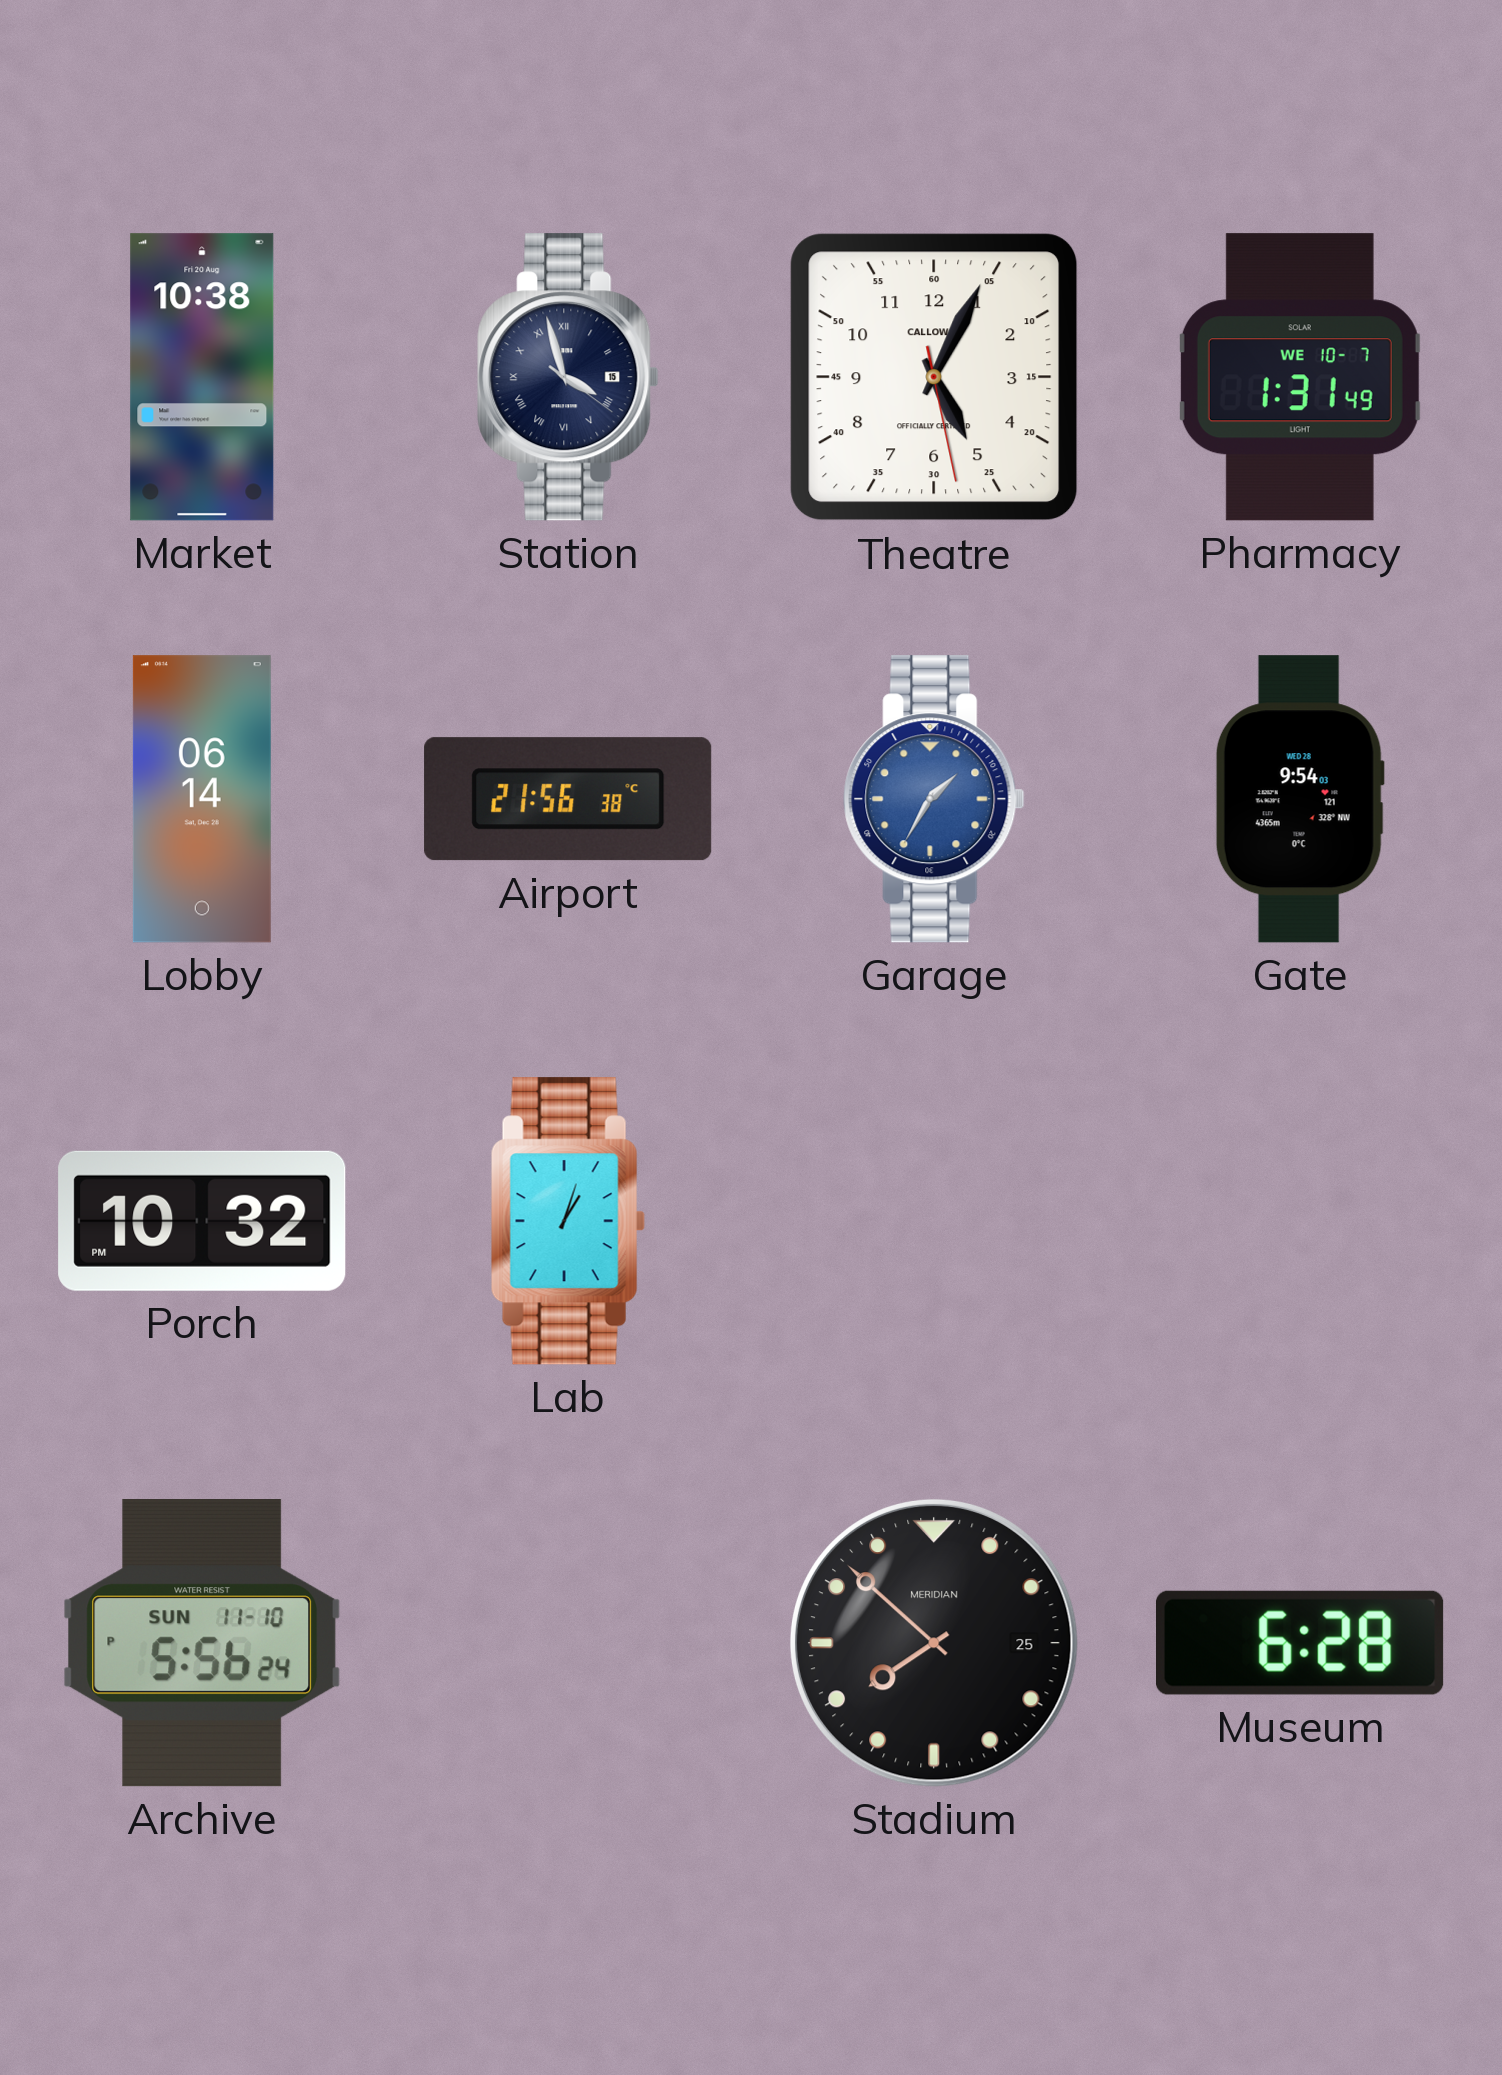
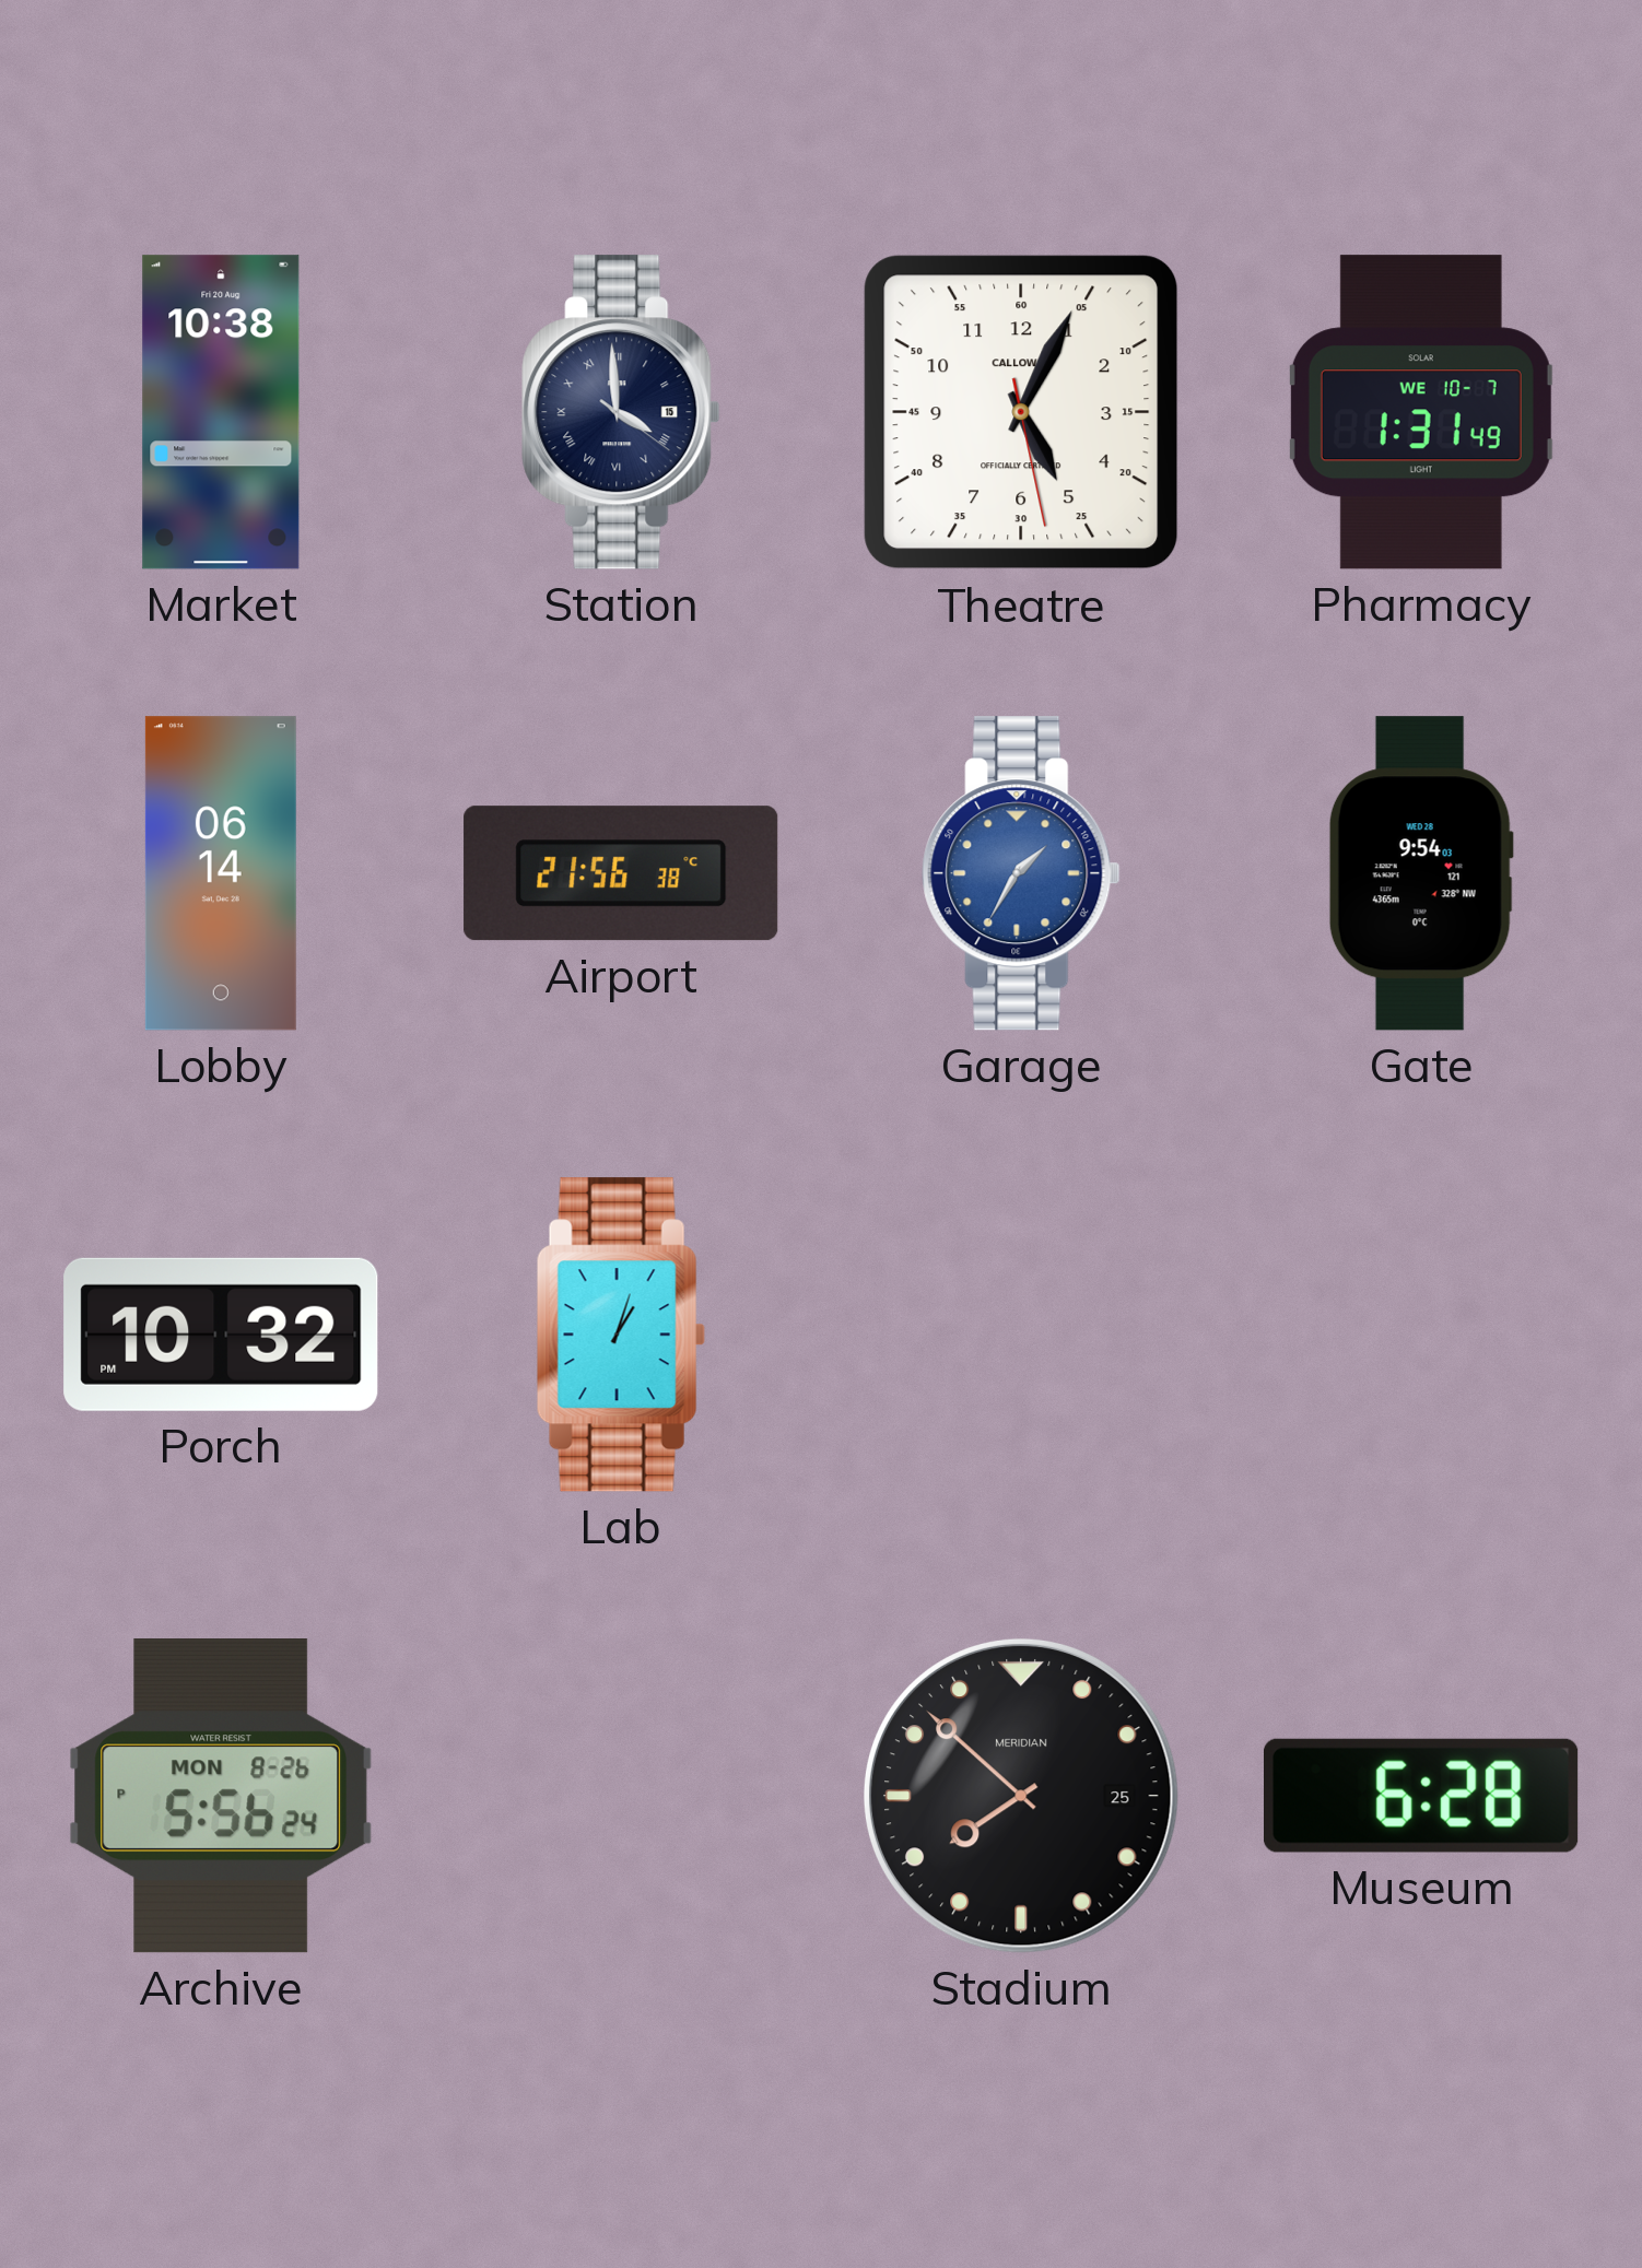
Station: 3:57 -> 3:59 (621, 412)
Archive date: SUN 11-10 -> MON 8-26 (220, 1796)
